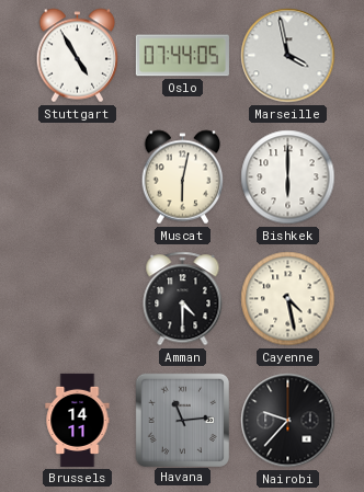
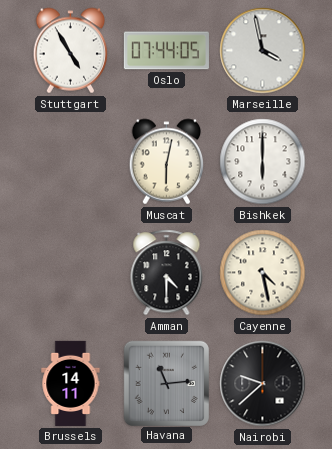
Nairobi: 9:37 -> 9:38 (263, 384)
